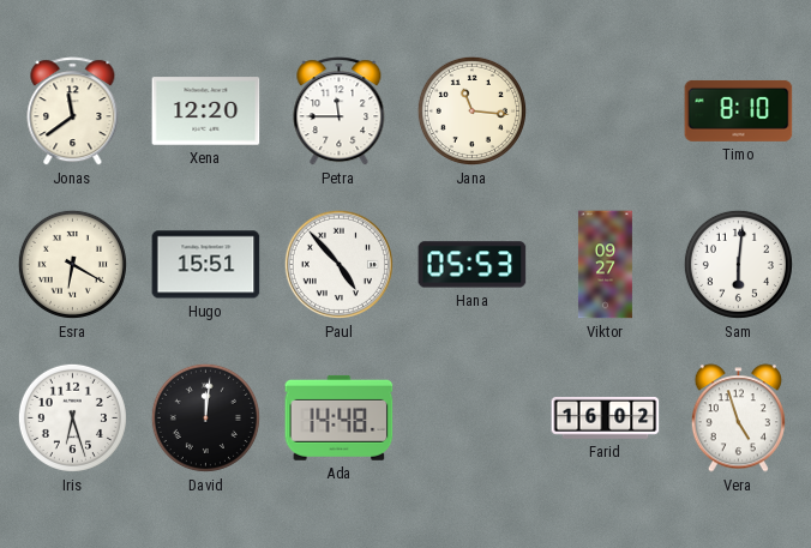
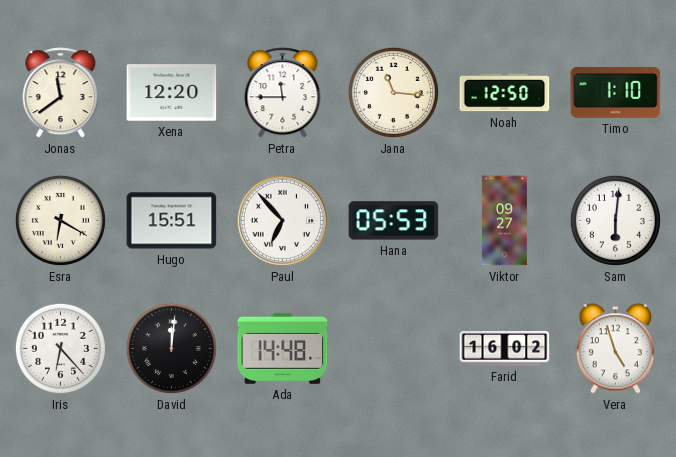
Noah: none -> 12:50 (505, 93)
Timo: 8:10 -> 1:10 (616, 92)
Paul: 4:53 -> 6:53 (282, 220)
Iris: 6:27 -> 6:23 (60, 348)
